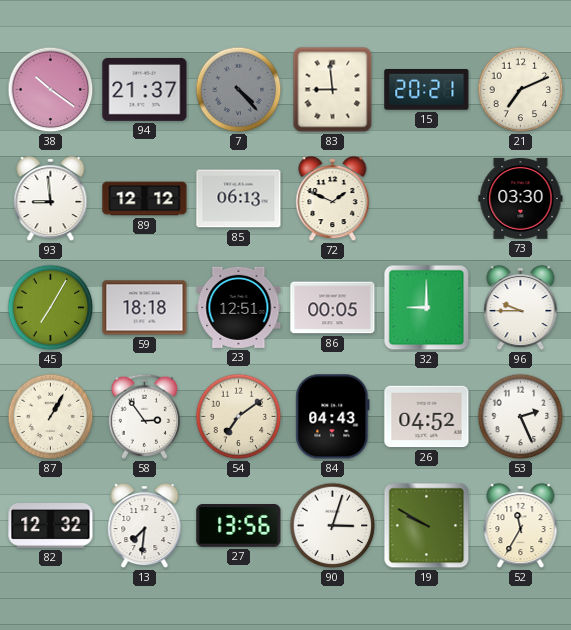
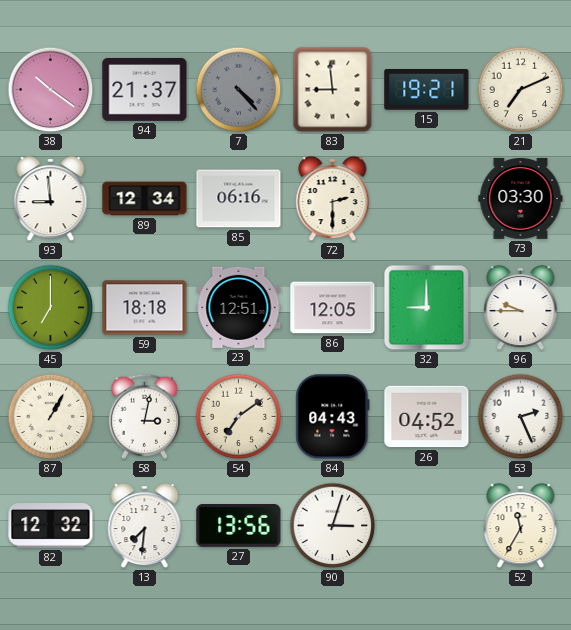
15: 20:21 -> 19:21 (427, 90)
89: 12:12 -> 12:34 (145, 199)
85: 06:13 -> 06:16 (239, 199)
72: 1:49 -> 2:30 (333, 199)
45: 7:05 -> 7:00 (51, 308)
86: 00:05 -> 12:05 (333, 308)
58: 2:54 -> 3:02 (144, 416)
19: 9:50 -> none (427, 526)
